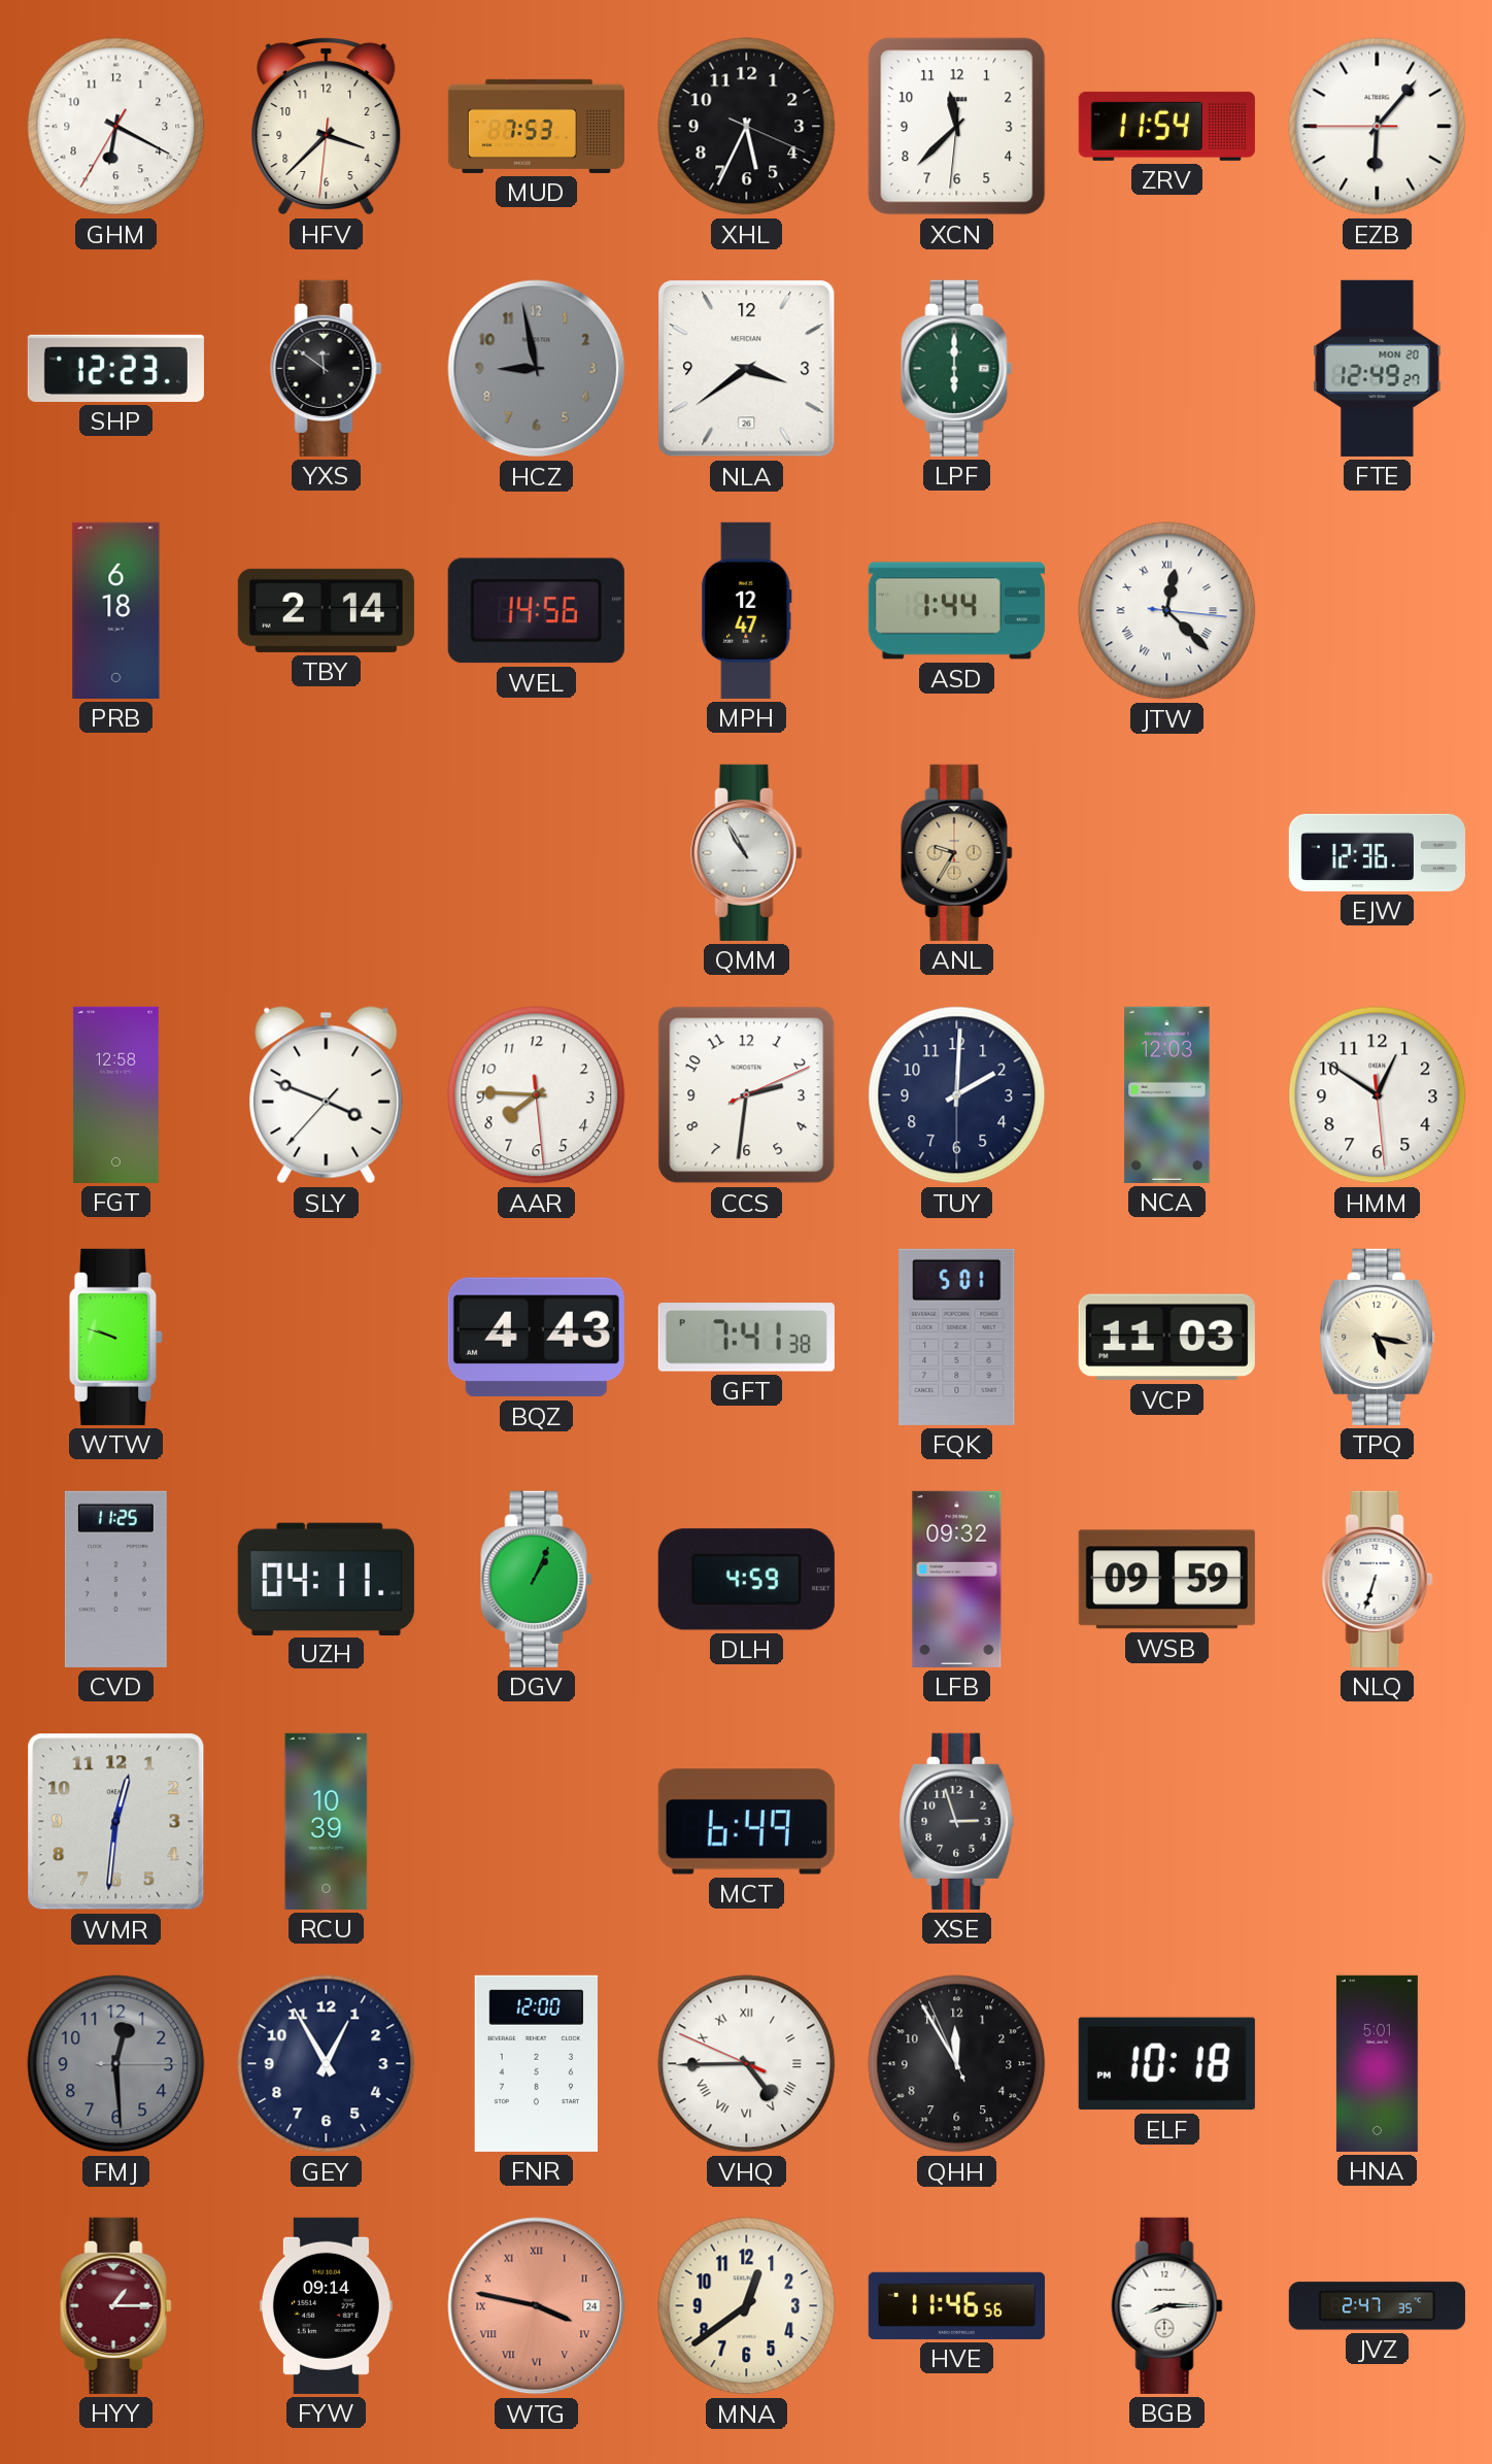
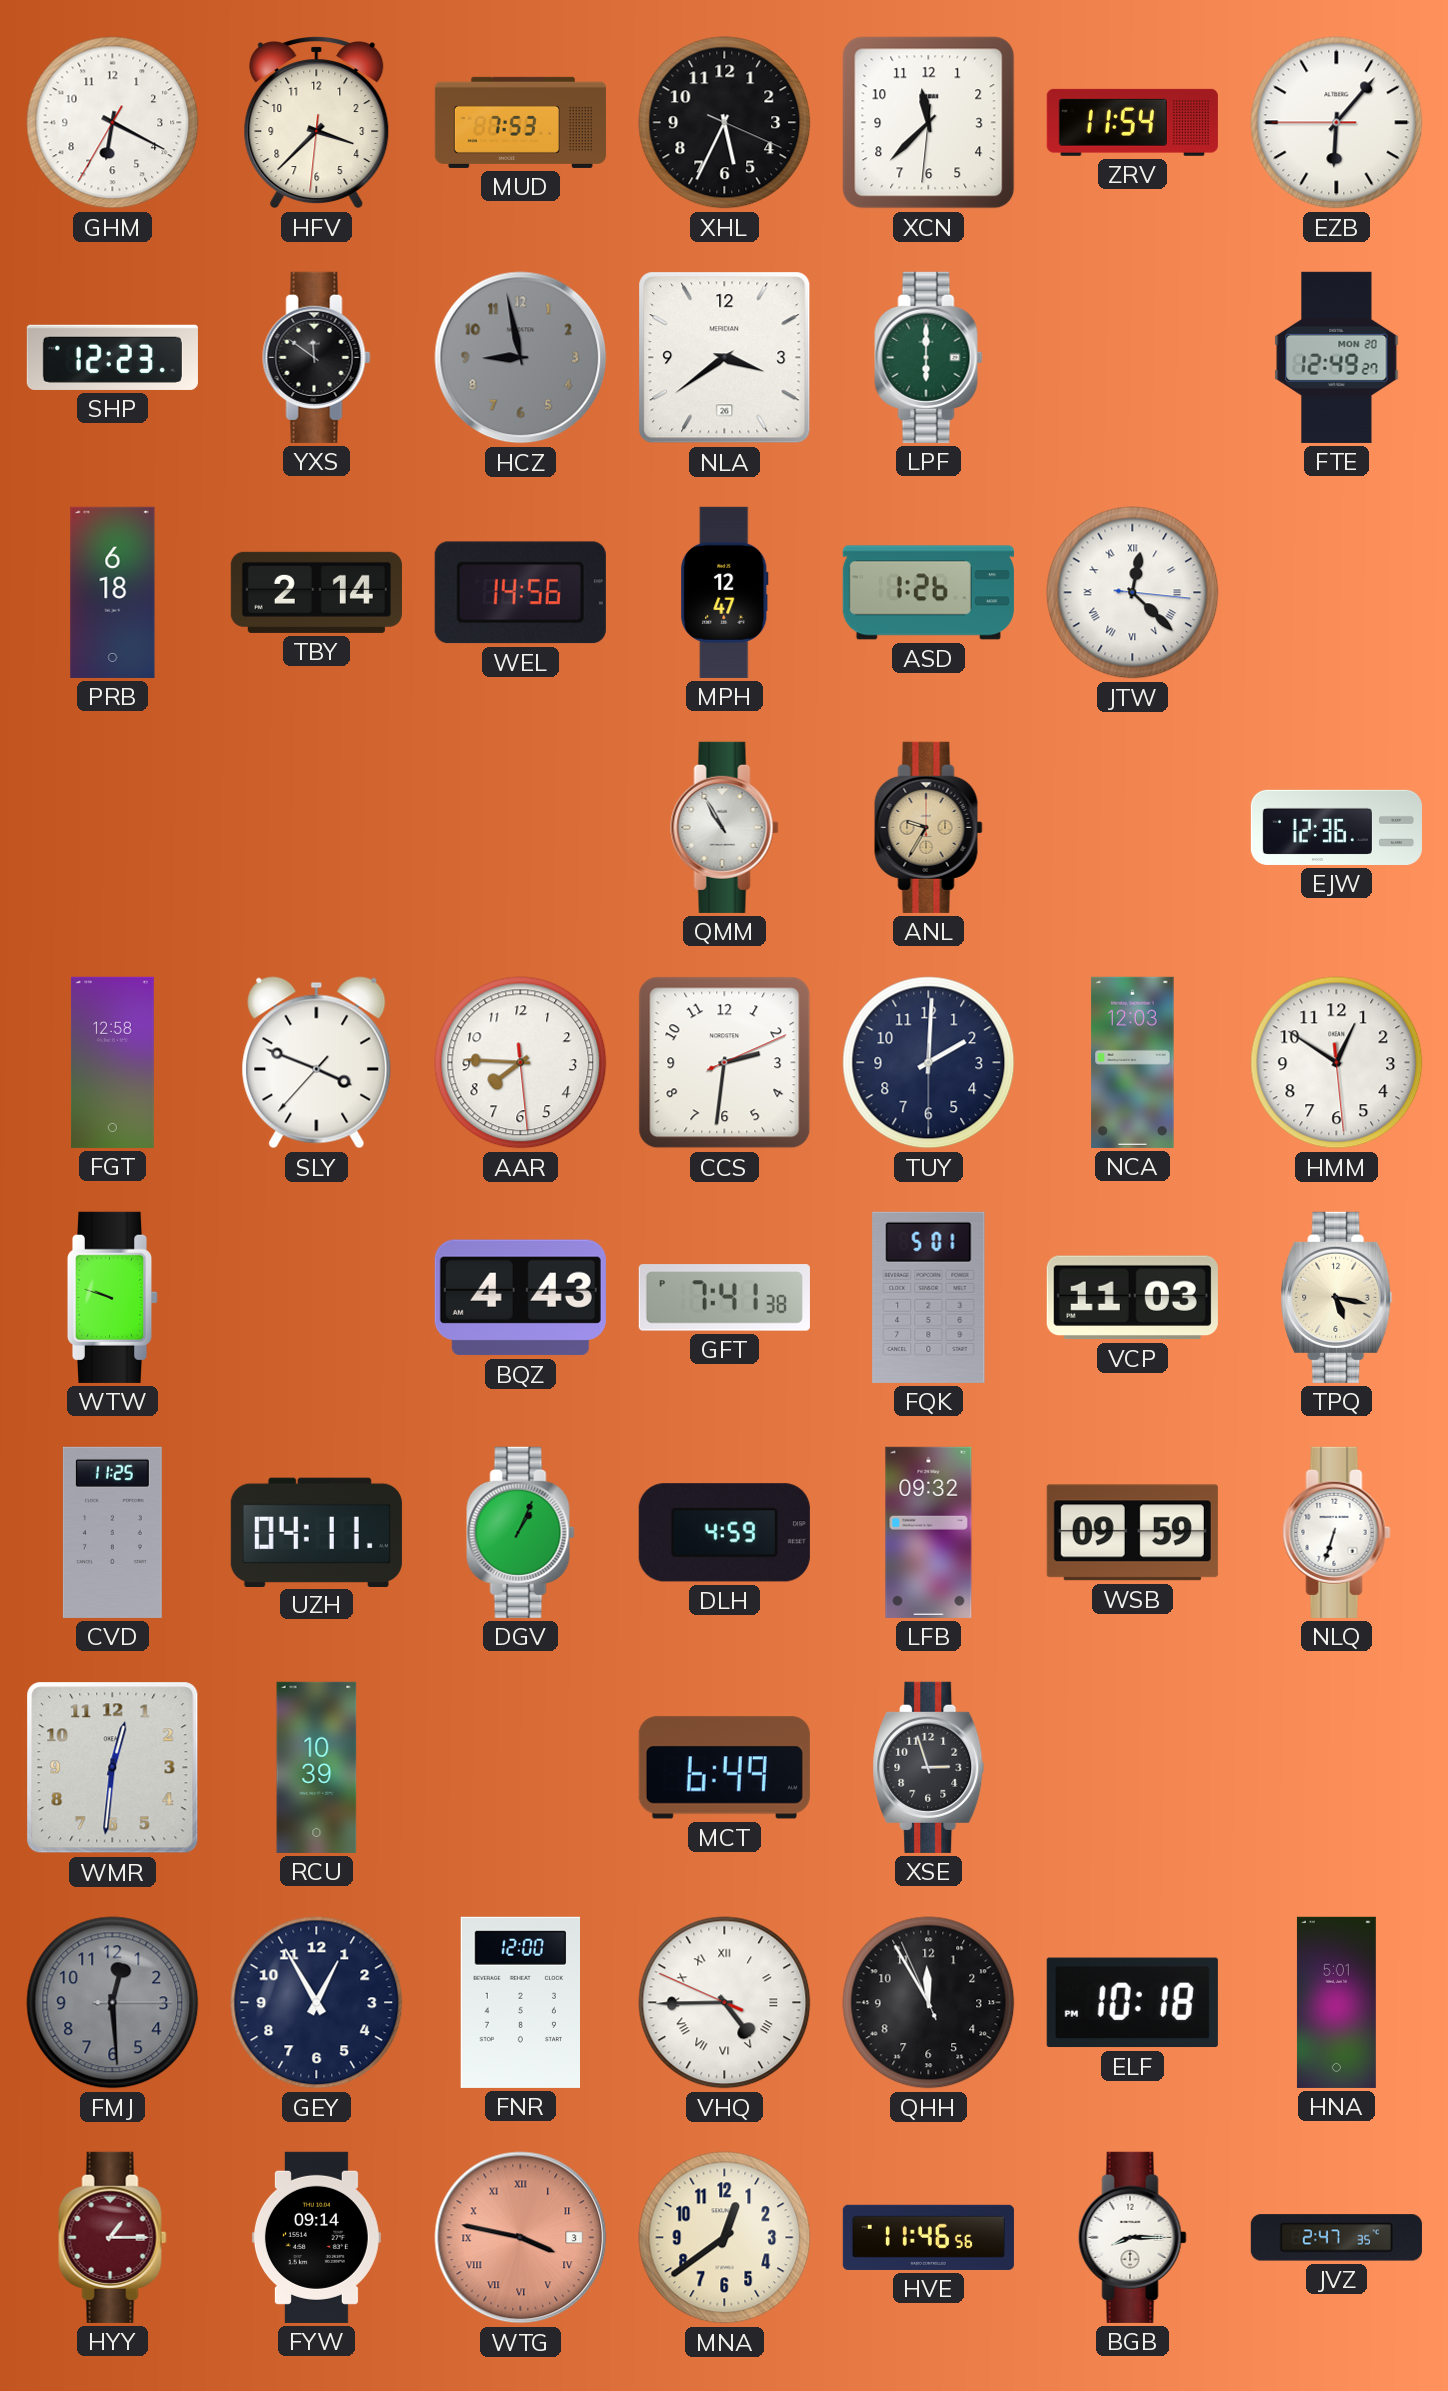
ASD: 1:44 -> 1:26 (928, 593)
WTG date: 24 -> 3 (521, 2238)
